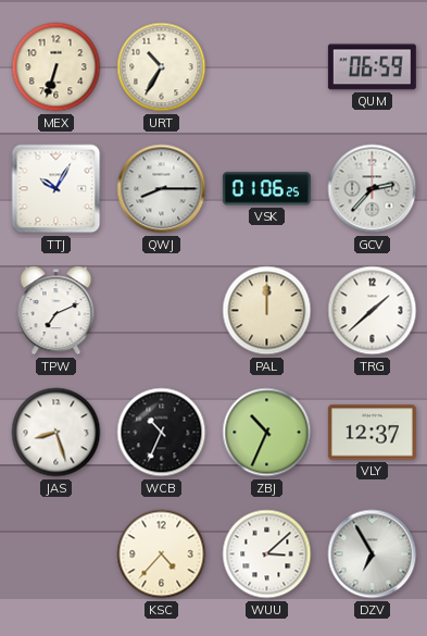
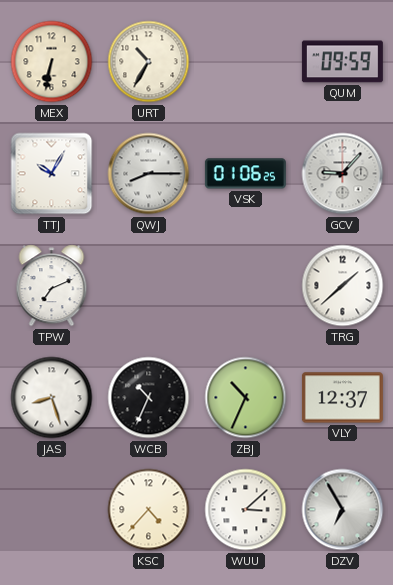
MEX: 6:33 -> 6:32 (52, 62)
QUM: 06:59 -> 09:59 (342, 62)
GCV: 2:37 -> 9:07 (343, 174)
PAL: 12:00 -> none (267, 311)
